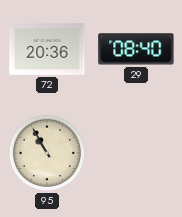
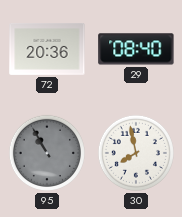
95 dial: cream -> grey (47, 153)
30: none -> 7:58 (136, 153)
